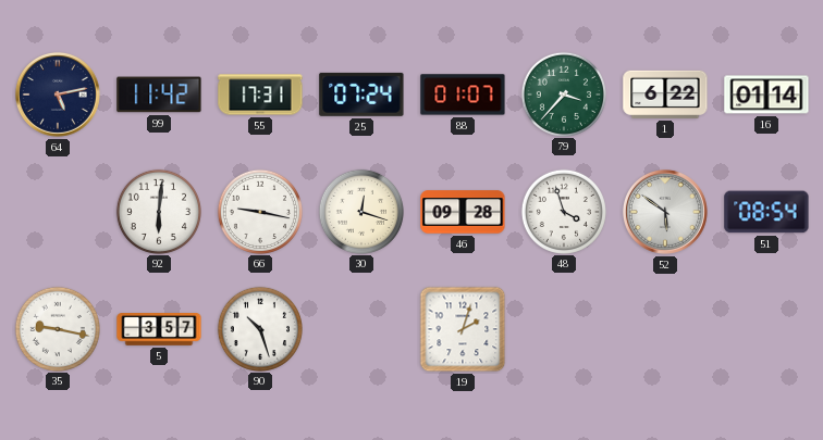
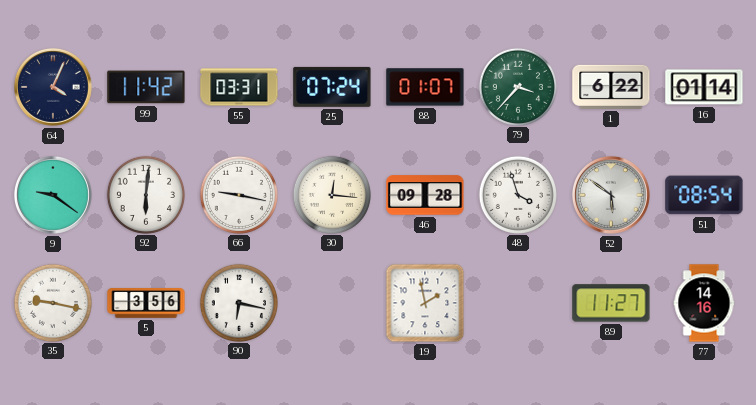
64: 5:13 -> 4:04 (53, 87)
55: 17:31 -> 03:31 (239, 87)
9: none -> 9:21 (53, 195)
30: 12:18 -> 12:16 (331, 194)
5: 3:57 -> 3:56 (146, 303)
90: 10:27 -> 6:17 (238, 302)
19: 2:03 -> 1:58 (425, 303)
89: none -> 11:27 (611, 303)
77: none -> 14:16 (704, 303)
